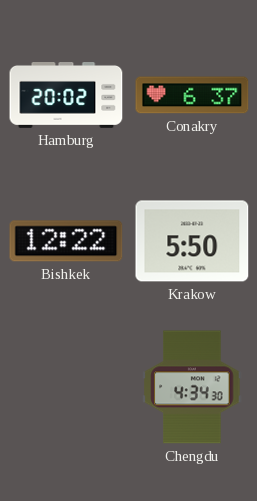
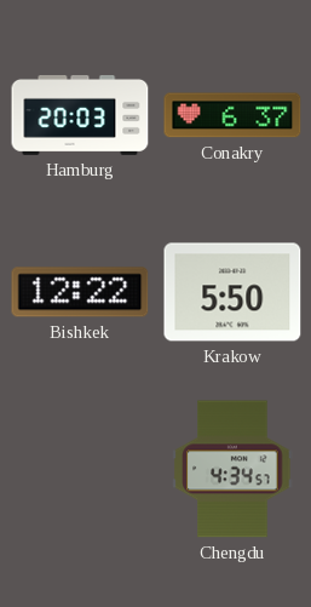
Hamburg: 20:02 -> 20:03 (80, 116)
Chengdu: 4:34:30 -> 4:34:57 (232, 469)
